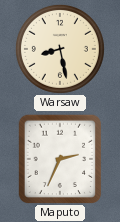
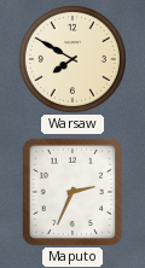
Warsaw: 8:28 -> 7:50 (72, 59)
